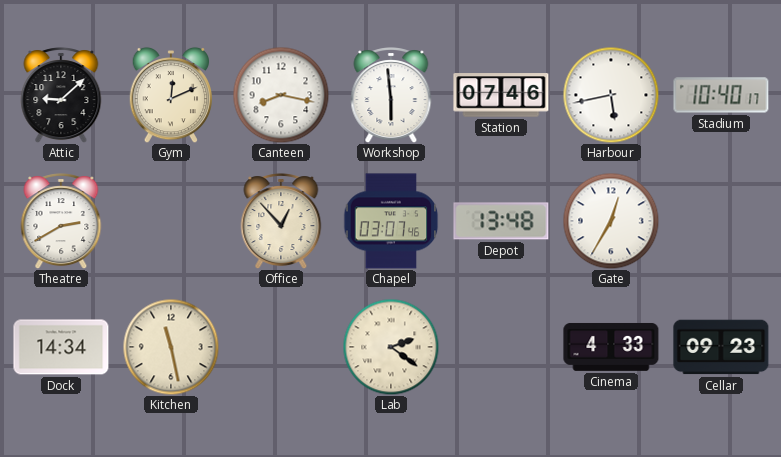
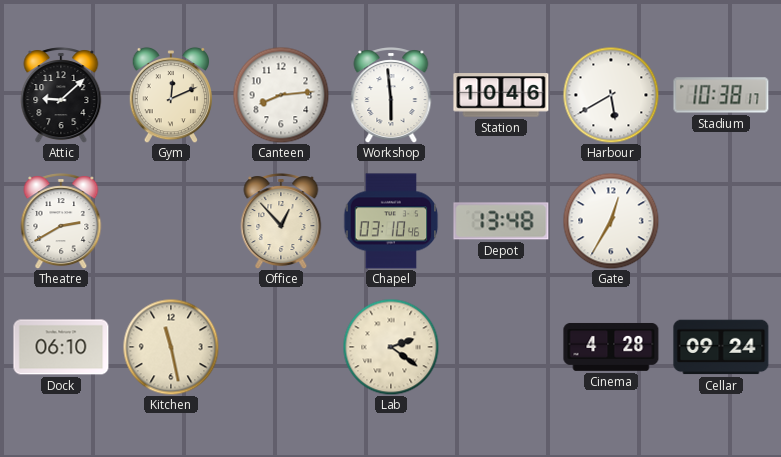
Canteen: 8:17 -> 8:14 (281, 95)
Station: 07:46 -> 10:46 (501, 95)
Harbour: 5:43 -> 5:40 (611, 95)
Stadium: 10:40 -> 10:38 (721, 95)
Chapel: 03:07 -> 03:10 (391, 221)
Dock: 14:34 -> 06:10 (61, 347)
Cinema: 4:33 -> 4:28 (611, 347)
Cellar: 09:23 -> 09:24 (721, 347)
